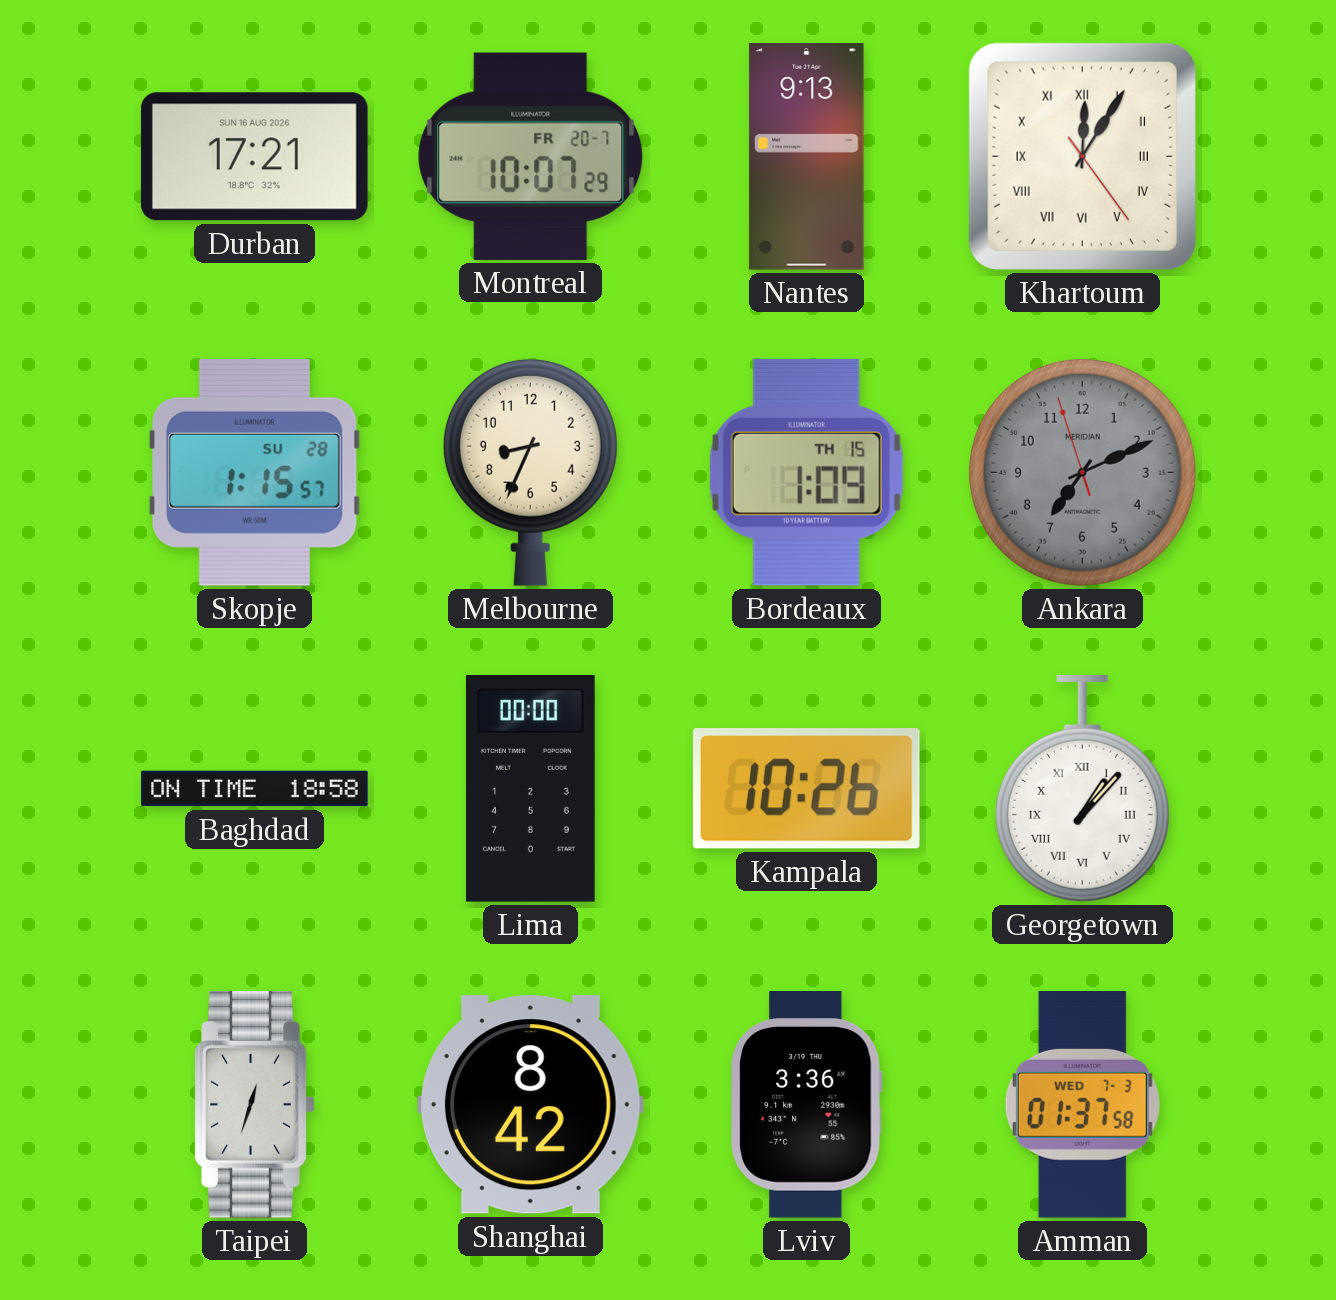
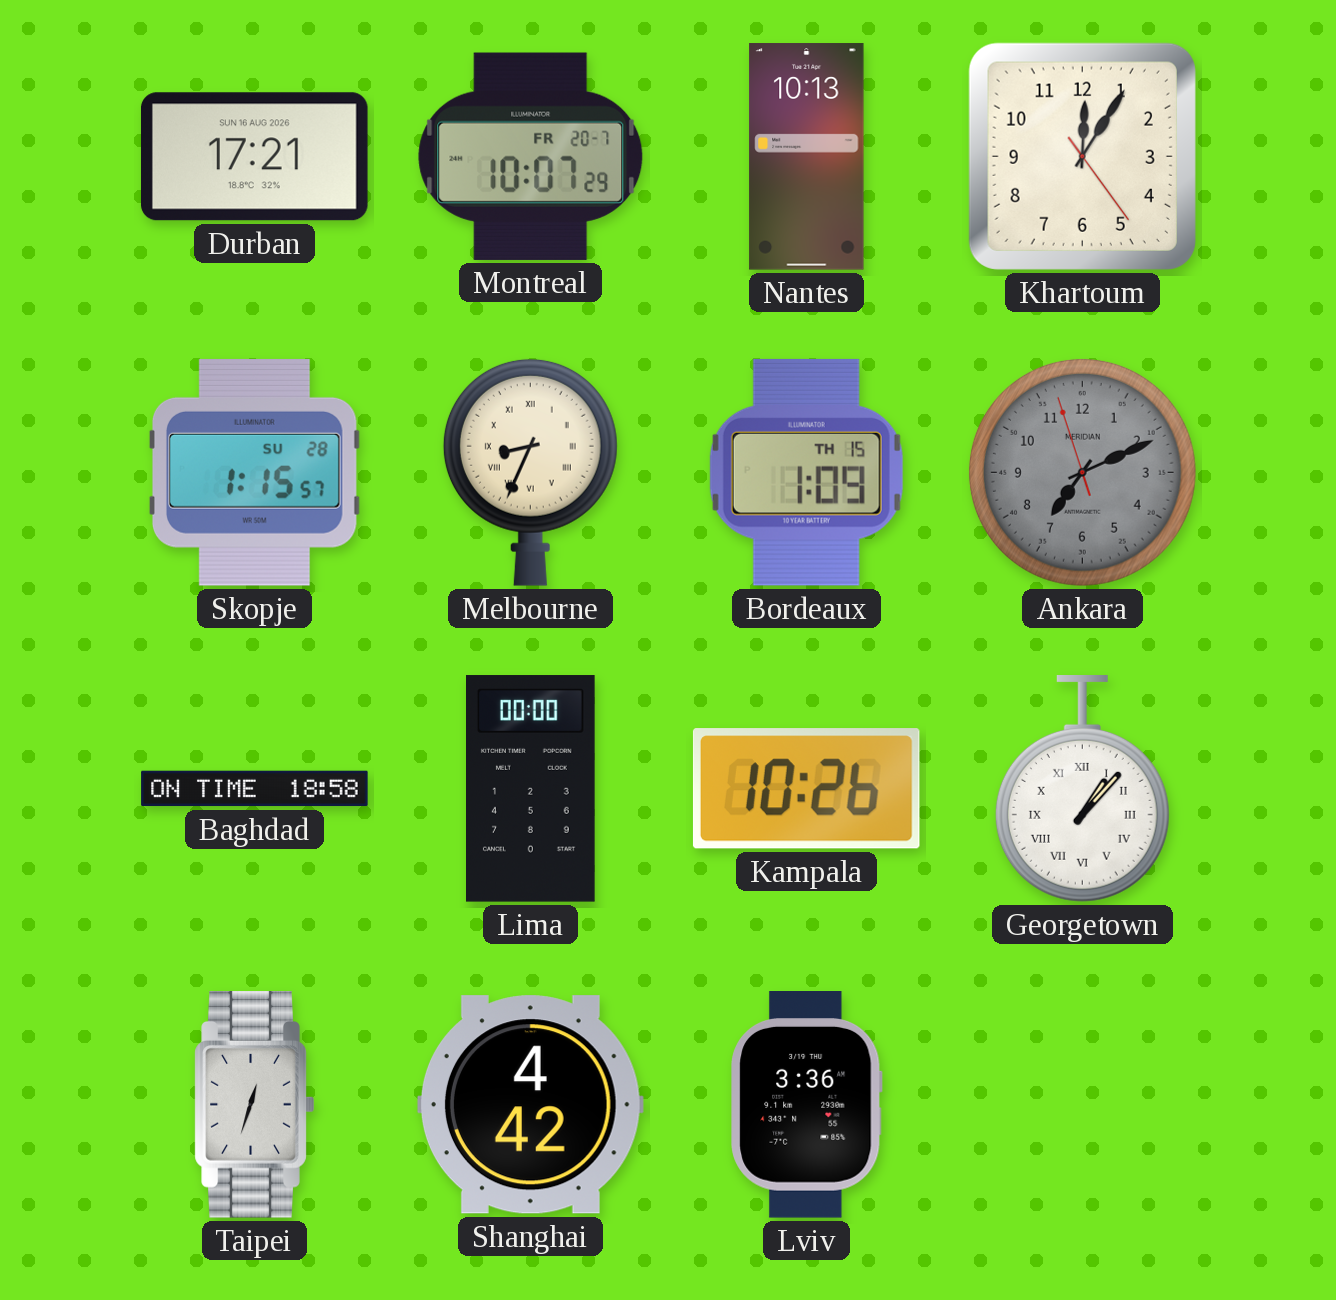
Nantes: 9:13 -> 10:13 (807, 157)
Khartoum numerals: Roman -> Arabic (1082, 156)
Melbourne numerals: Arabic -> Roman (530, 472)
Shanghai: 8:42 -> 4:42 (530, 1105)
Amman: 01:37 -> none (1082, 1105)
